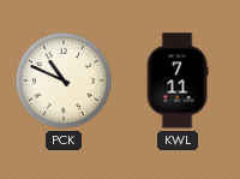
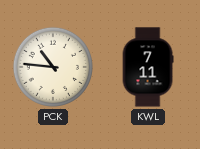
PCK: 10:49 -> 10:46 (53, 67)
